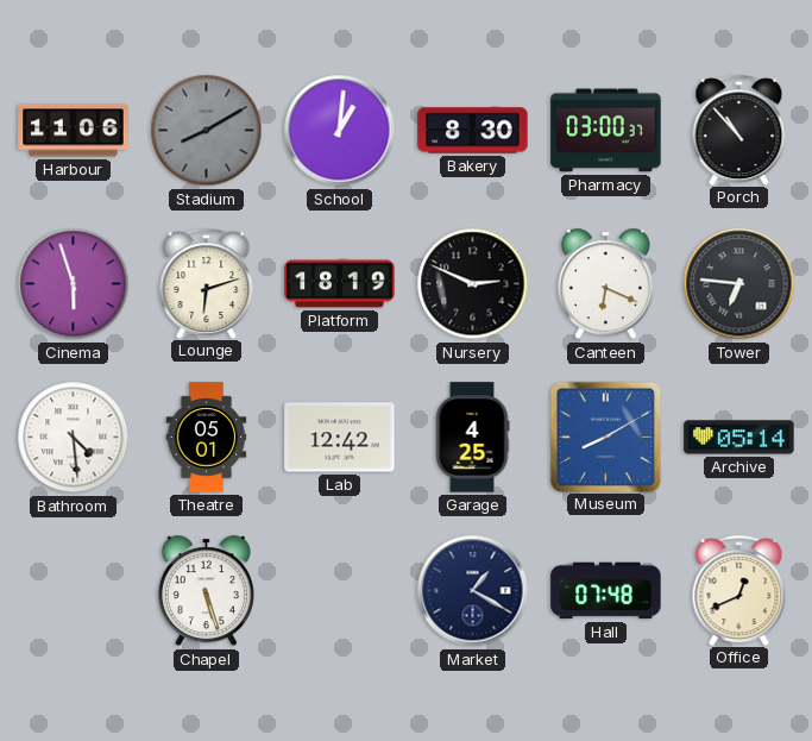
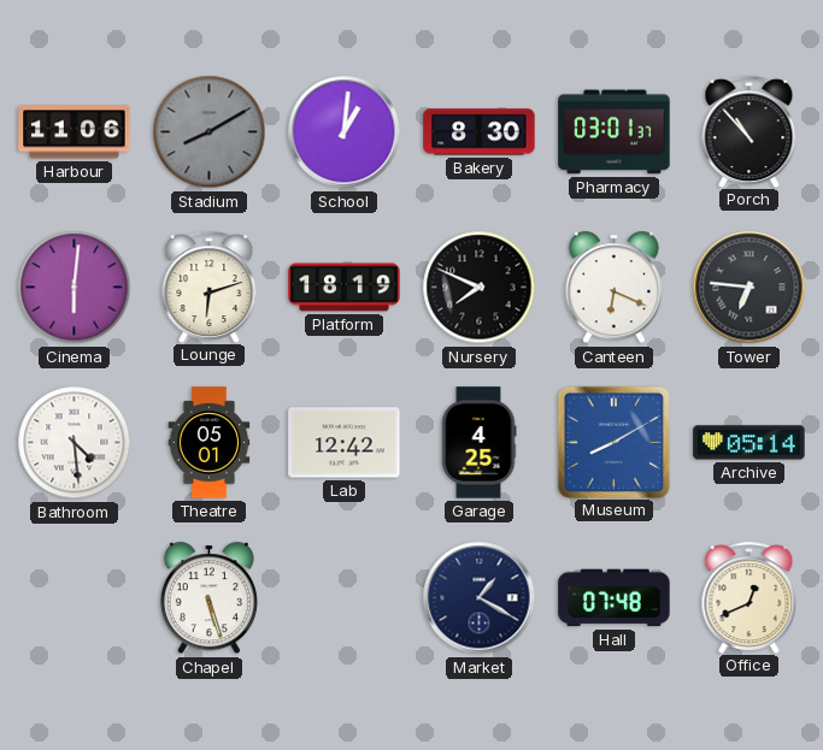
Pharmacy: 03:00 -> 03:01 (615, 132)
Cinema: 5:57 -> 6:01 (75, 288)
Nursery: 2:49 -> 7:49 (480, 288)
